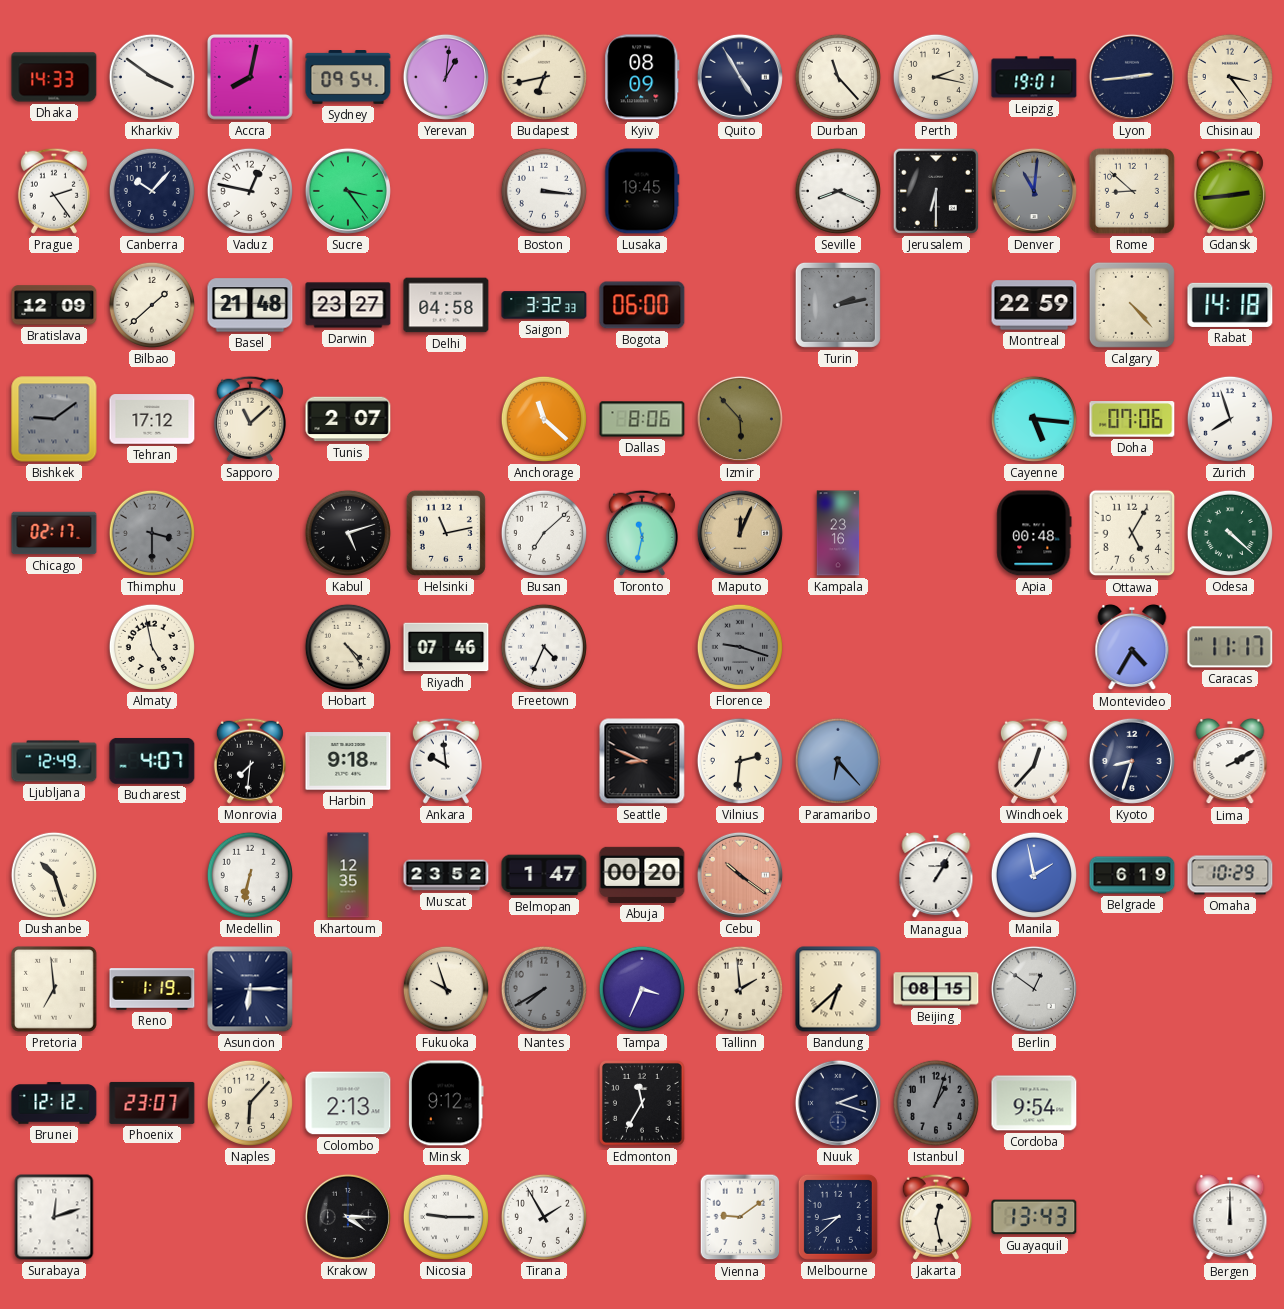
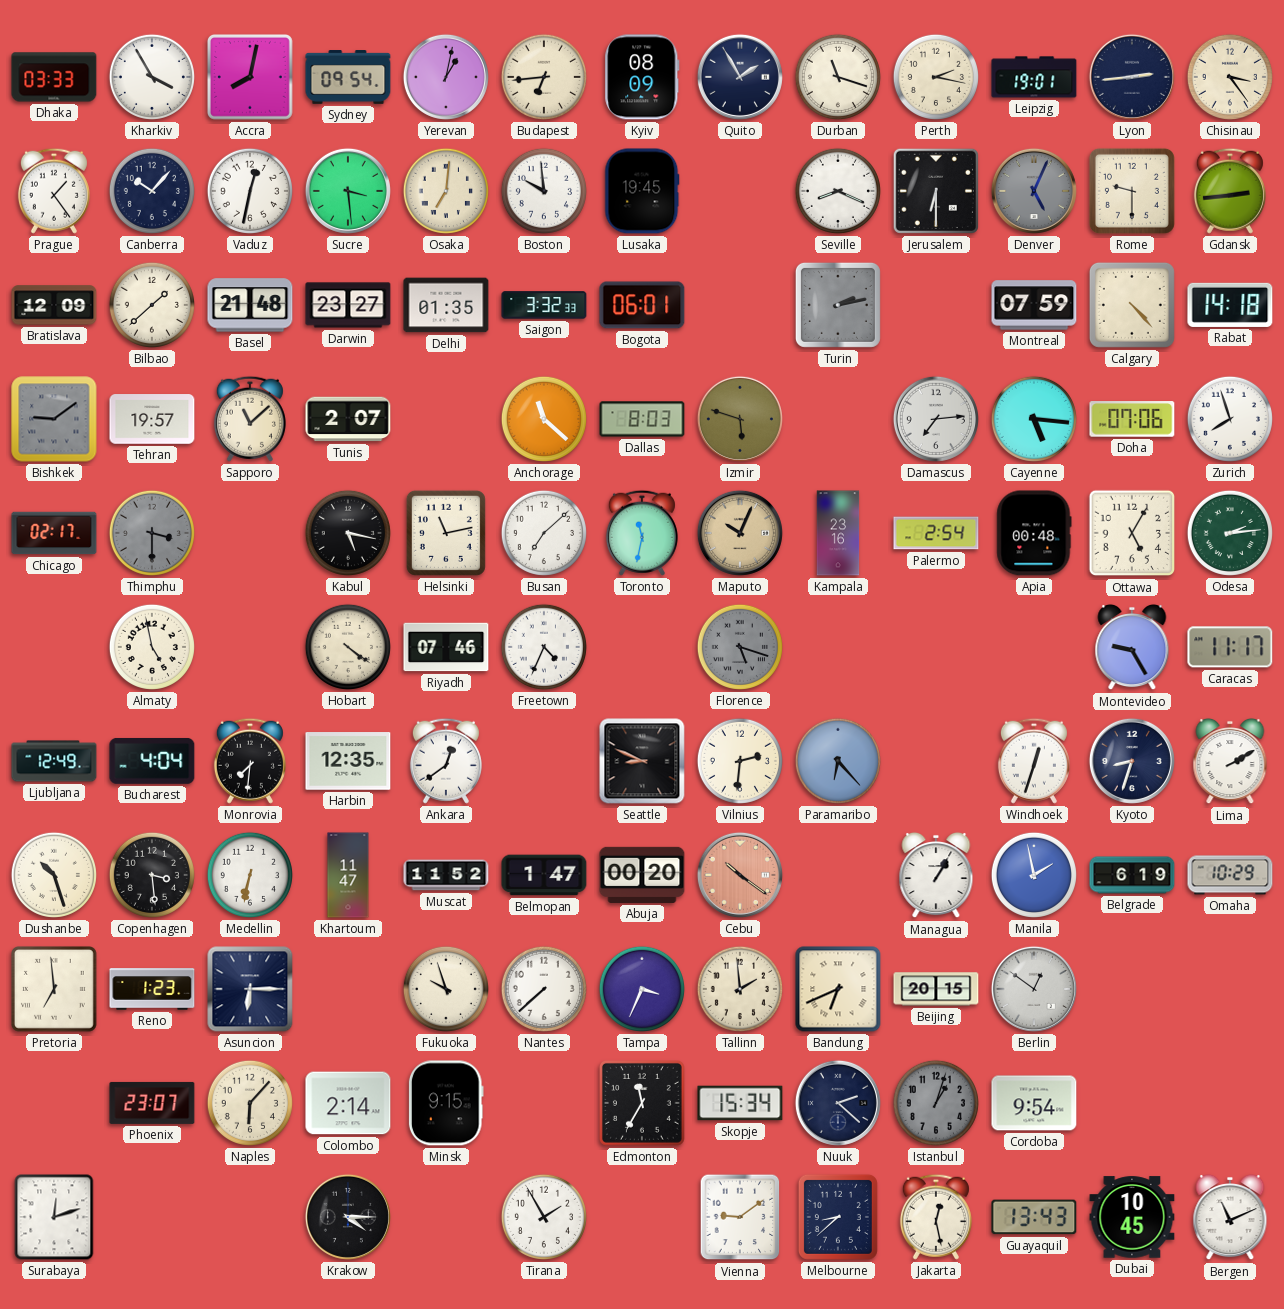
Dhaka: 14:33 -> 03:33 (54, 77)
Kharkiv: 3:51 -> 3:55 (152, 77)
Yerevan: 1:01 -> 1:02 (446, 77)
Budapest: 6:43 -> 6:44 (544, 77)
Quito: 4:55 -> 1:55 (740, 77)
Durban: 11:23 -> 11:18 (838, 77)
Prague: 2:24 -> 1:24 (54, 191)
Vaduz: 12:47 -> 12:32 (250, 191)
Sucre: 3:24 -> 3:29 (348, 191)
Osaka: none -> 7:01 (446, 191)
Boston: 3:16 -> 9:59 (544, 191)
Denver: 11:01 -> 5:04 (1034, 191)
Rome: 8:52 -> 9:30 (1132, 191)
Delhi: 04:58 -> 01:35 (446, 305)
Bogota: 06:00 -> 06:01 (642, 305)
Montreal: 22:59 -> 07:59 (1034, 305)
Tehran: 17:12 -> 19:57 (152, 419)
Dallas: 8:06 -> 8:03 (642, 419)
Izmir: 5:53 -> 5:48 (740, 419)
Damascus: none -> 7:14 (936, 419)
Kabul: 5:12 -> 5:17 (348, 533)
Maputo: 12:04 -> 10:04 (740, 533)
Palermo: none -> 2:54 (936, 533)
Odesa: 4:22 -> 2:14 (1230, 533)
Hobart: 4:24 -> 4:21 (348, 647)
Florence: 9:18 -> 5:18 (740, 647)
Montevideo: 4:35 -> 9:25 (1132, 647)
Bucharest: 4:07 -> 4:04 (152, 761)
Harbin: 9:18 -> 12:35 (348, 761)
Ankara: 9:59 -> 12:39 (446, 761)
Windhoek: 12:37 -> 12:33 (1034, 761)
Copenhagen: none -> 3:29 (152, 875)
Khartoum: 12:35 -> 11:47 (348, 875)
Muscat: 23:52 -> 11:52 (446, 875)
Reno: 1:19 -> 1:23 (152, 989)
Nantes: 7:40 -> 7:38 (544, 989)
Nantes dial: grey -> white (544, 989)
Bandung: 6:38 -> 6:41 (838, 989)
Beijing: 08:15 -> 20:15 (936, 989)
Brunei: 12:12 -> none (54, 1103)
Colombo: 2:13 -> 2:14 (348, 1103)
Minsk: 9:12 -> 9:15 (446, 1103)
Skopje: none -> 15:34 (740, 1103)
Nuuk: 2:18 -> 2:22 (838, 1103)
Nicosia: 9:15 -> none (446, 1217)
Dubai: none -> 10:45 (1132, 1217)
Bergen: 12:00 -> 11:11 (1230, 1217)
